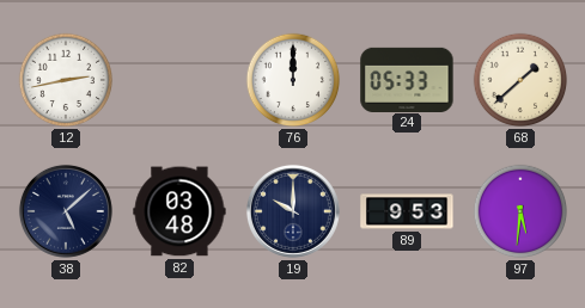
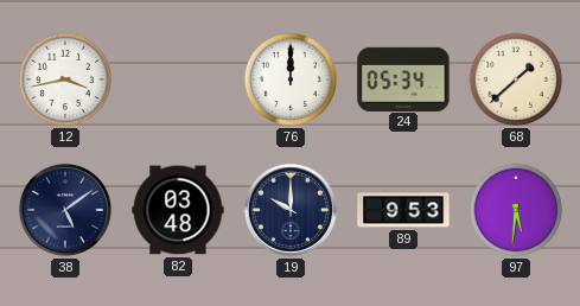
12: 2:43 -> 3:43 (65, 79)
24: 05:33 -> 05:34 (403, 78)
38: 5:08 -> 5:09 (65, 210)
